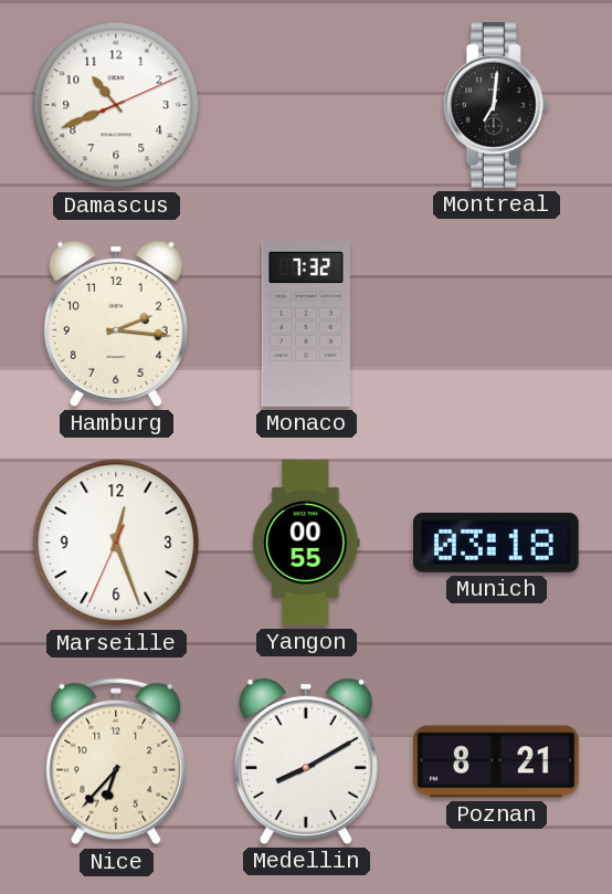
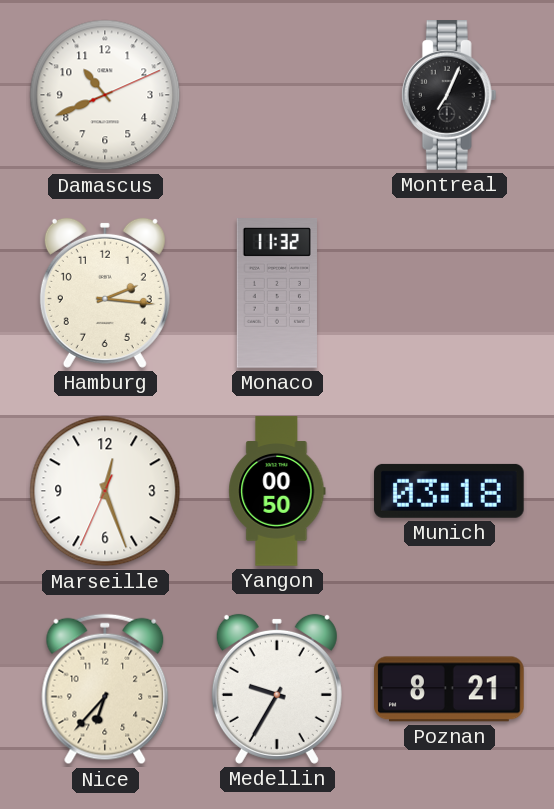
Montreal: 7:01 -> 7:04 (449, 95)
Monaco: 7:32 -> 11:32 (277, 293)
Yangon: 00:55 -> 00:50 (277, 491)
Medellin: 8:10 -> 9:35 (277, 689)
